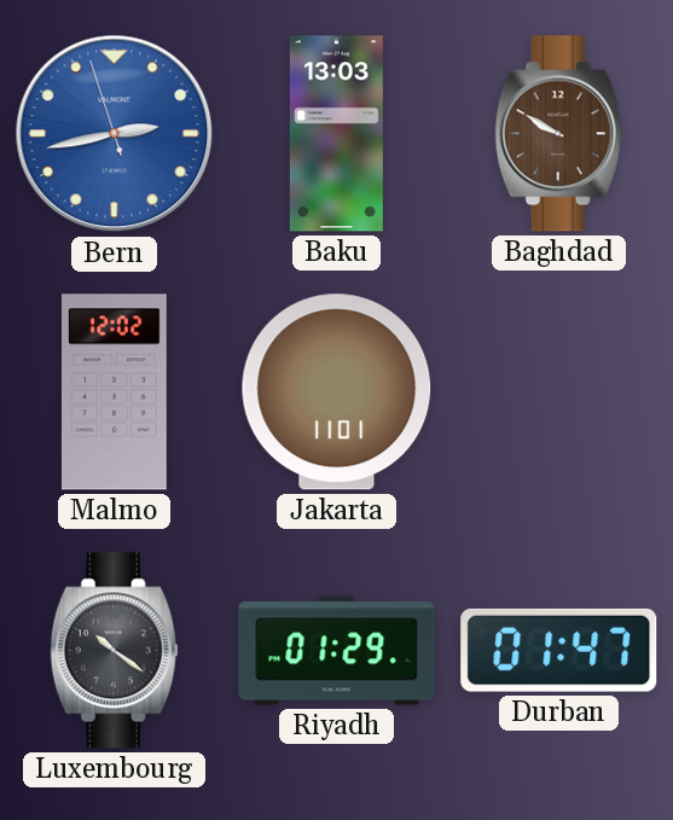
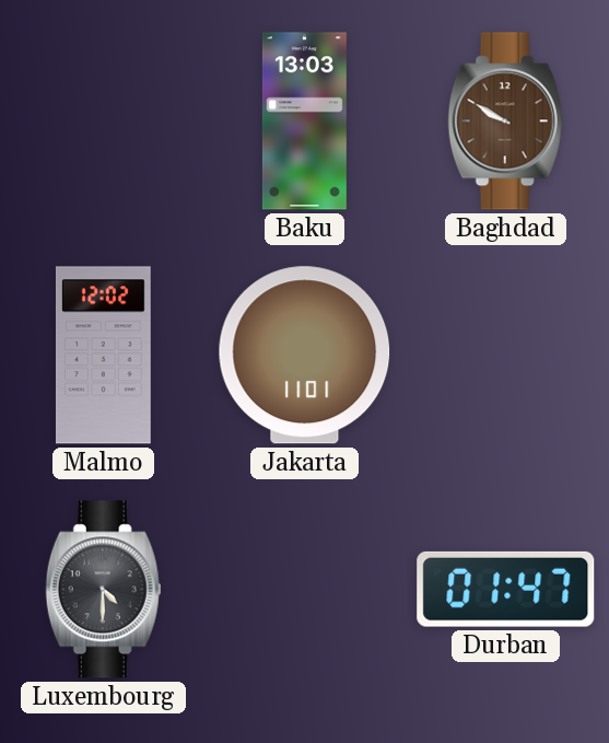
Bern: 2:42 -> none (115, 134)
Luxembourg: 10:21 -> 4:30 (104, 590)
Riyadh: 01:29 -> none (337, 651)
